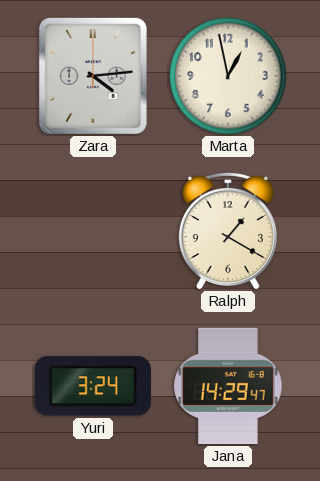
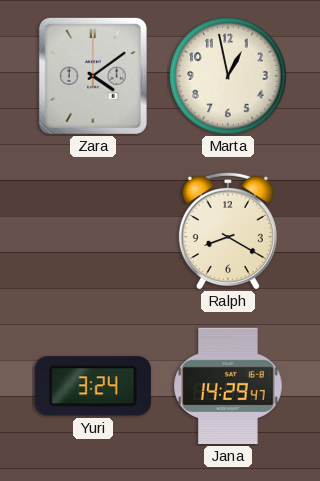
Zara: 4:14 -> 4:09 (93, 76)
Ralph: 1:20 -> 8:20 (228, 231)
